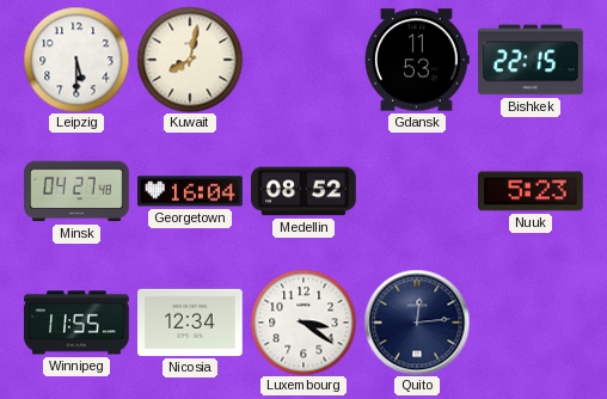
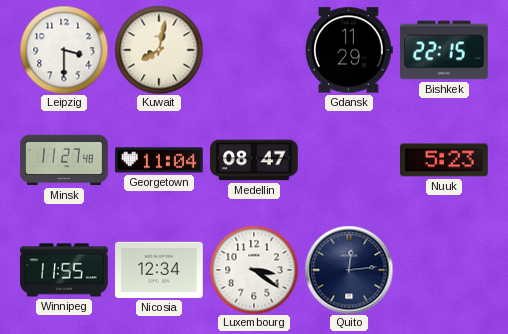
Leipzig: 5:30 -> 3:30 (64, 50)
Gdansk: 11:53 -> 11:29 (350, 50)
Minsk: 04:27 -> 11:27 (64, 160)
Georgetown: 16:04 -> 11:04 (159, 160)
Medellin: 08:52 -> 08:47 (254, 160)
